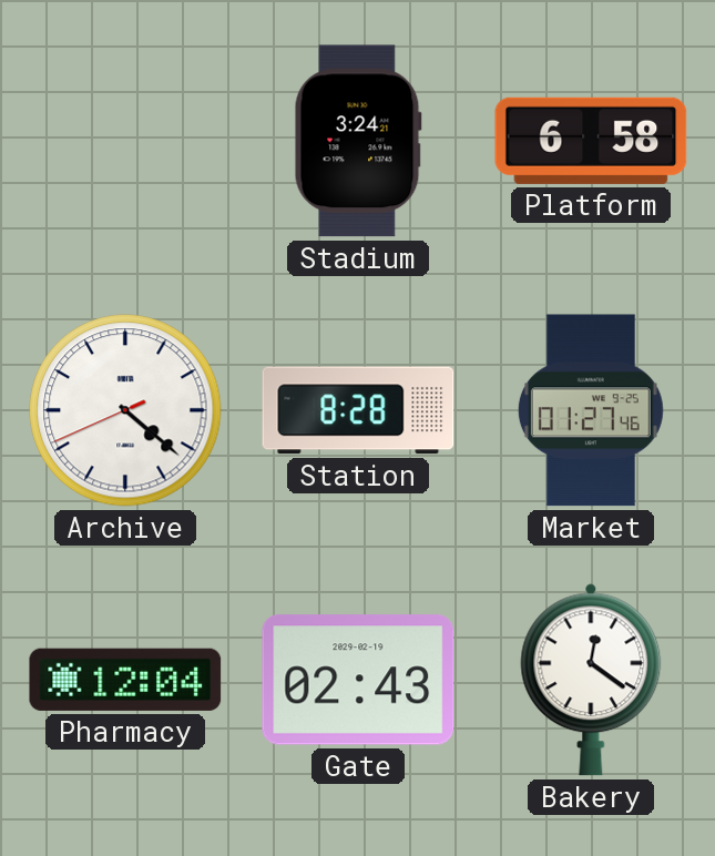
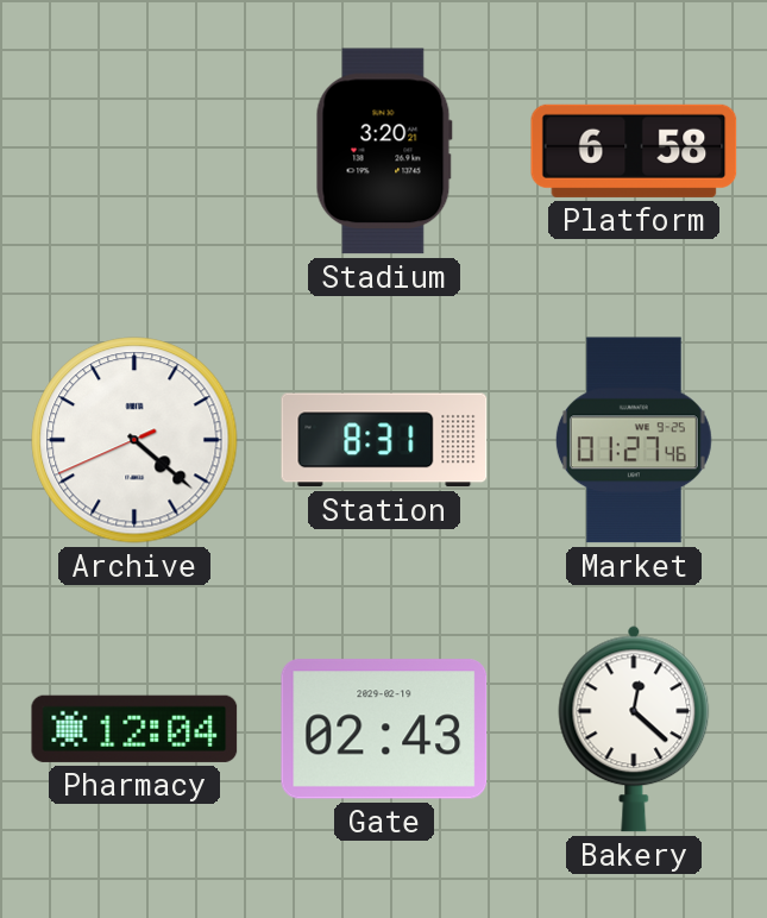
Stadium: 3:24 -> 3:20 (384, 151)
Station: 8:28 -> 8:31 (384, 440)
Bakery: 12:21 -> 12:22 (634, 729)
